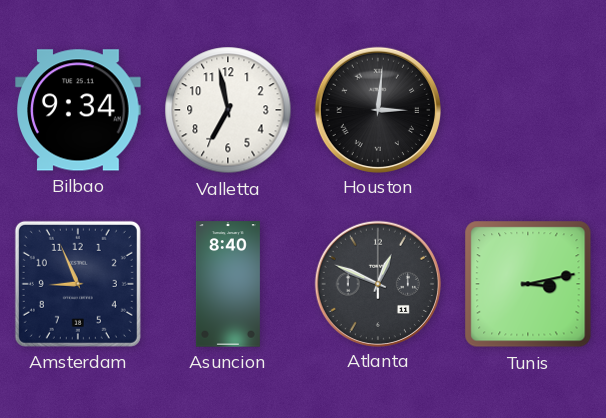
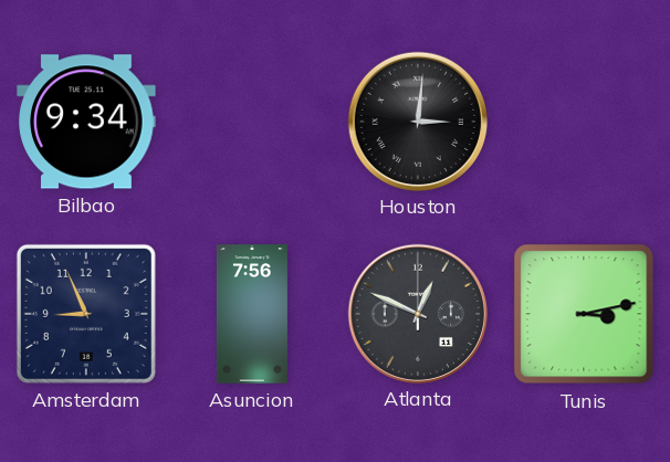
Valletta: 6:58 -> none (228, 110)
Asuncion: 8:40 -> 7:56 (252, 314)
